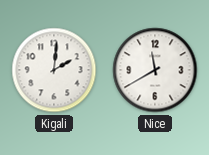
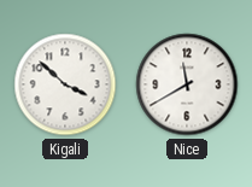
Kigali: 2:01 -> 3:52 (65, 84)
